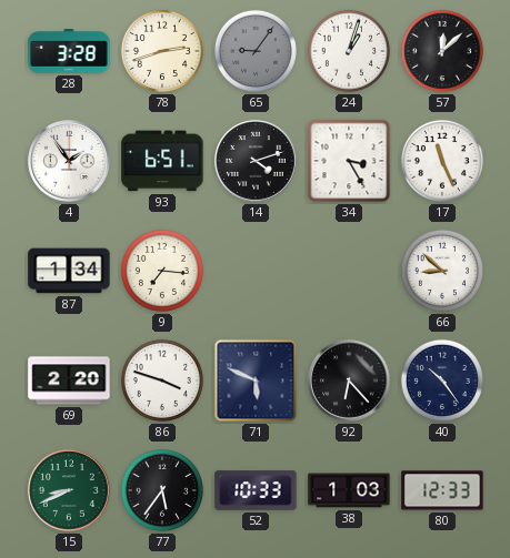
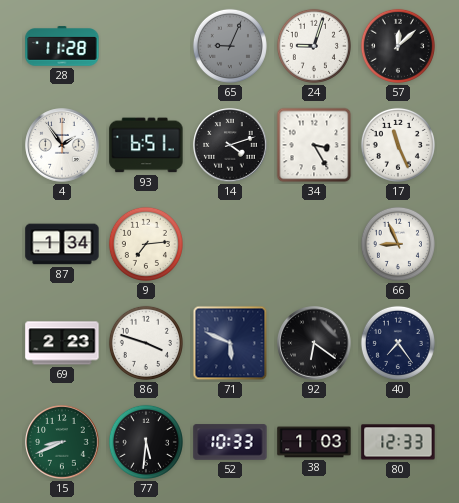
28: 3:28 -> 11:28 (62, 46)
78: 2:42 -> none (162, 51)
65: 9:06 -> 9:04 (230, 46)
24: 1:03 -> 9:03 (314, 46)
9: 7:16 -> 7:14 (146, 244)
66: 8:52 -> 8:56 (398, 244)
69: 2:20 -> 2:23 (62, 343)
92: 6:23 -> 6:21 (314, 343)
40: 10:24 -> 7:24 (398, 343)
77: 5:36 -> 5:31 (146, 442)
